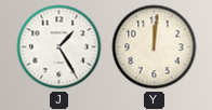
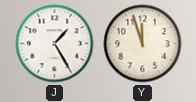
Y: 12:01 -> 11:57 (143, 44)
